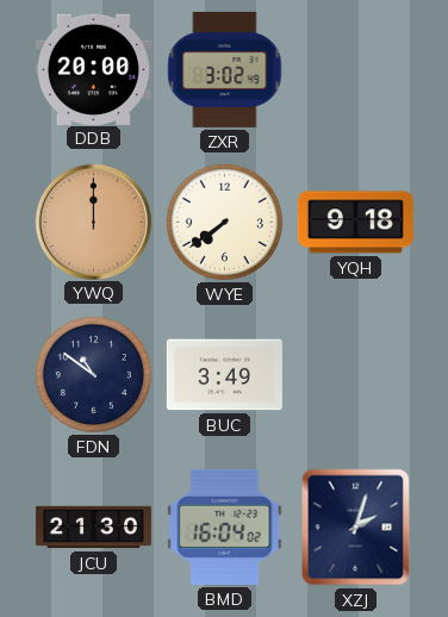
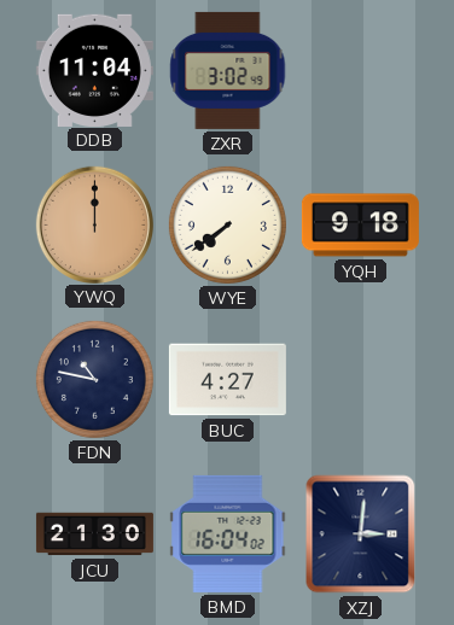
DDB: 20:00 -> 11:04 (94, 70)
FDN: 10:51 -> 10:47 (94, 379)
BUC: 3:49 -> 4:27 (227, 380)
XZJ: 2:03 -> 3:01 (361, 535)
